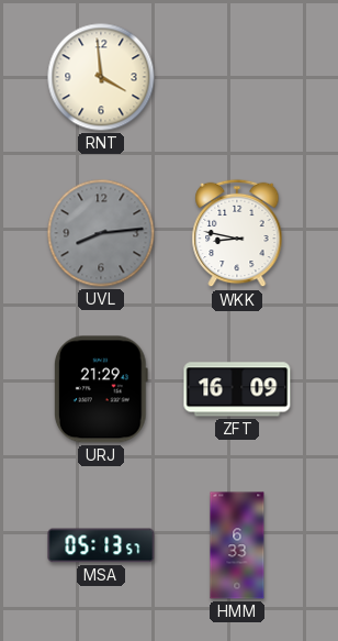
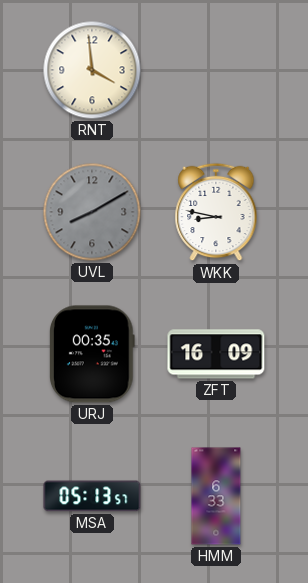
UVL: 8:14 -> 8:10 (92, 212)
URJ: 21:29 -> 00:35 (92, 354)
